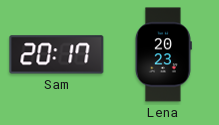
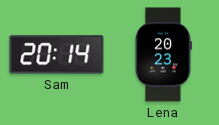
Sam: 20:17 -> 20:14 (57, 55)
